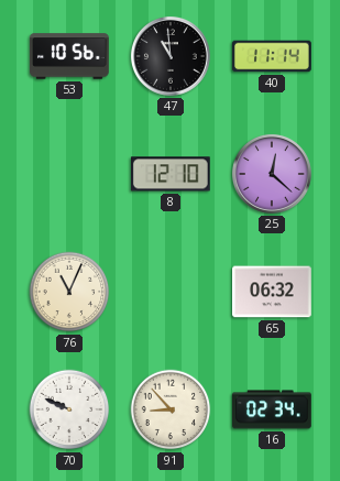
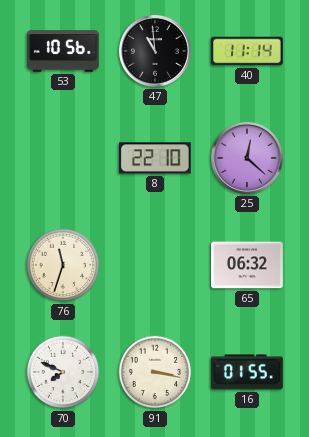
8: 12:10 -> 22:10 (155, 158)
76: 11:04 -> 11:33 (63, 265)
70: 9:49 -> 7:49 (63, 372)
91: 8:53 -> 3:17 (155, 372)
16: 02:34 -> 01:55 (248, 372)
